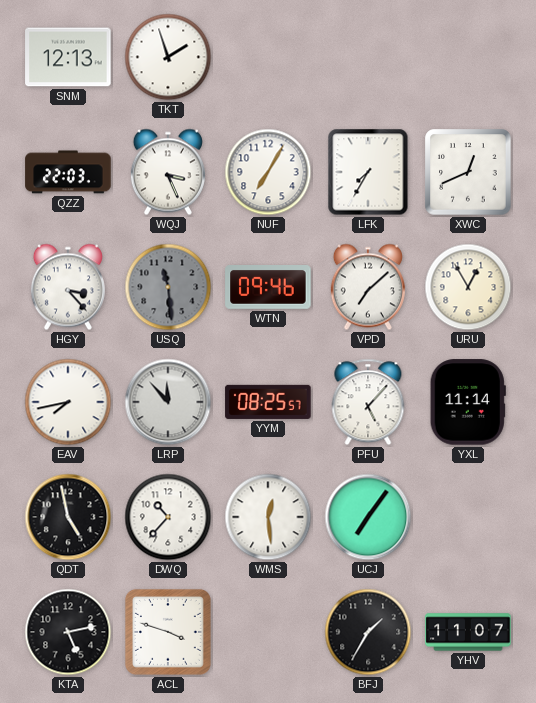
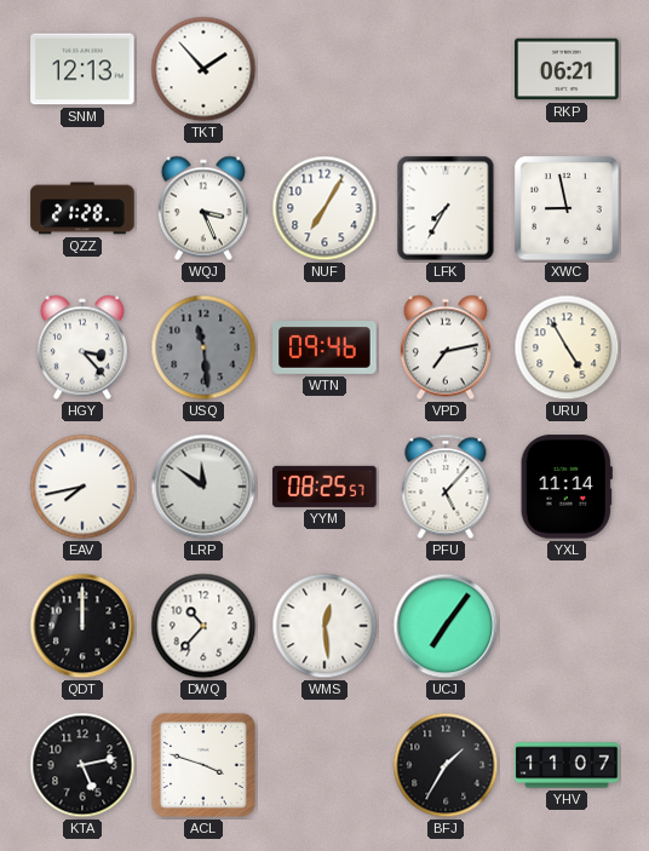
TKT: 1:57 -> 1:53 (203, 69)
RKP: none -> 06:21 (567, 69)
QZZ: 22:03 -> 21:28 (82, 208)
XWC: 12:41 -> 8:58 (567, 208)
VPD: 7:08 -> 7:13 (446, 347)
URU: 12:55 -> 4:55 (567, 347)
LRP: 11:53 -> 11:51 (203, 487)
QDT: 4:58 -> 12:00 (82, 626)
